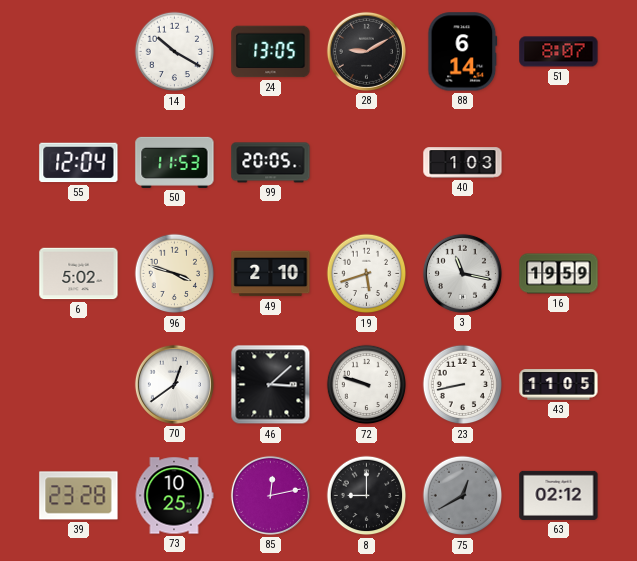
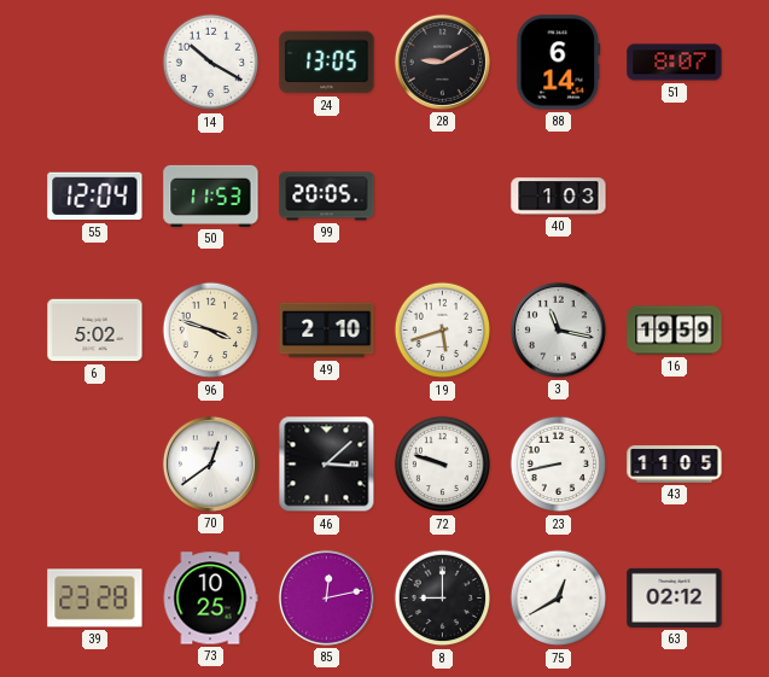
75 dial: grey -> white (559, 599)
